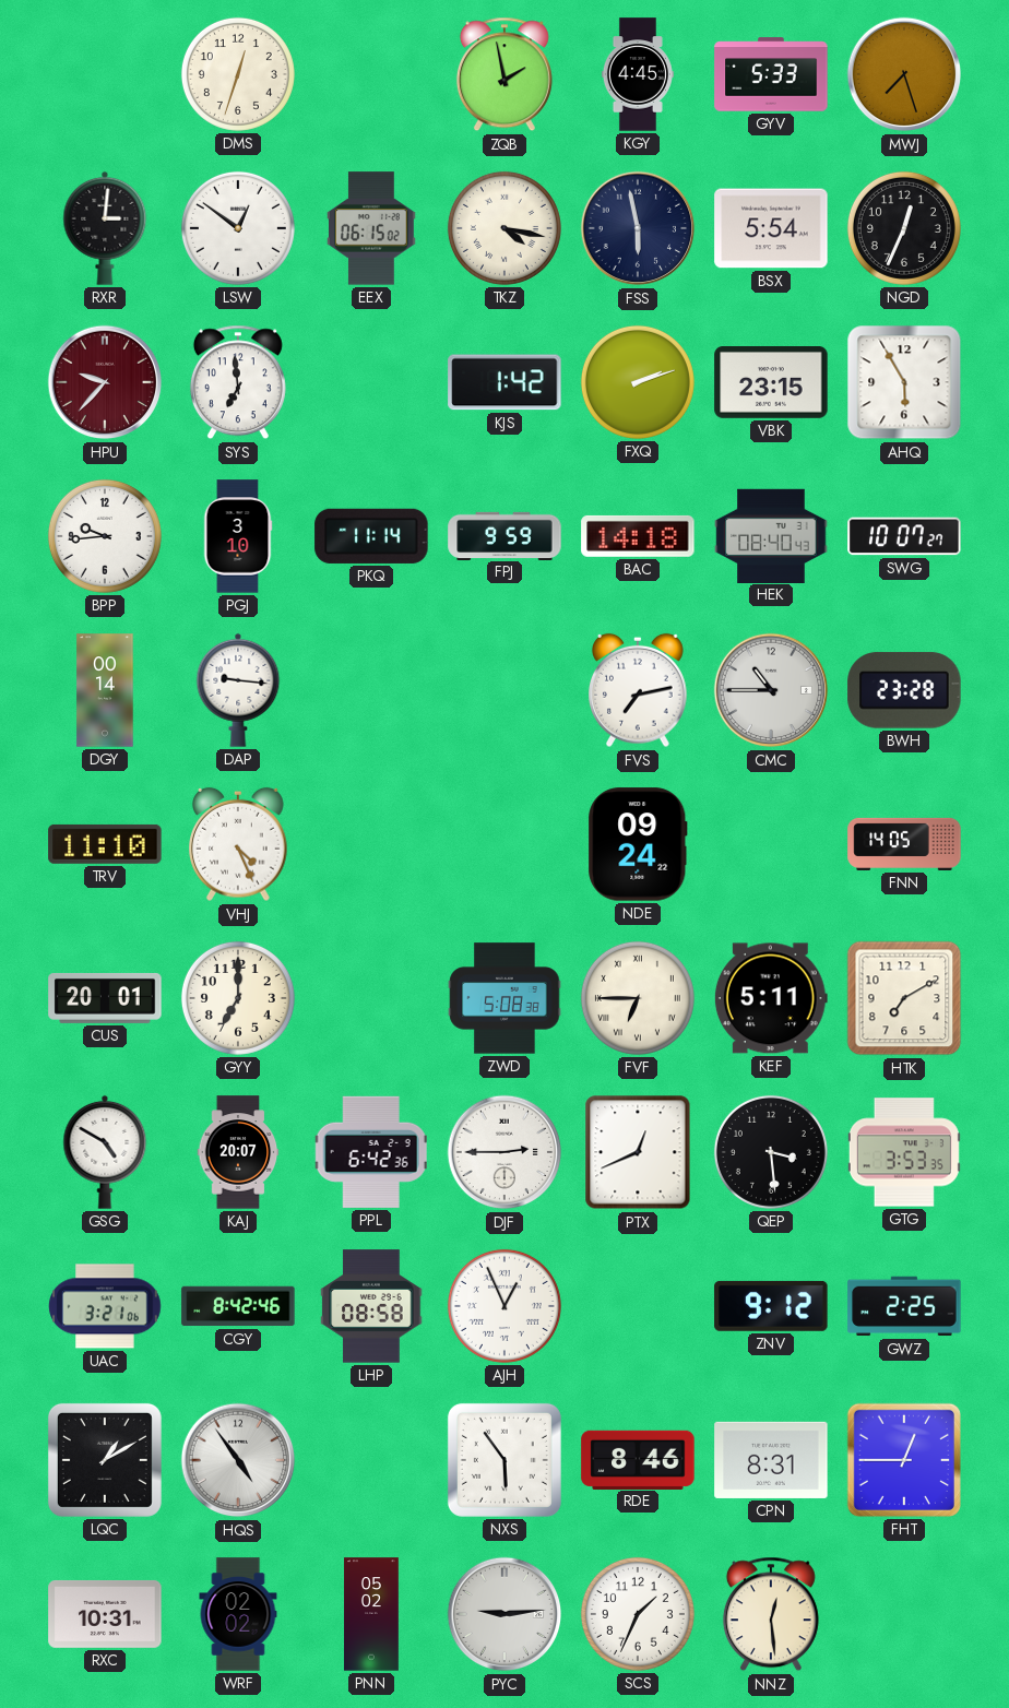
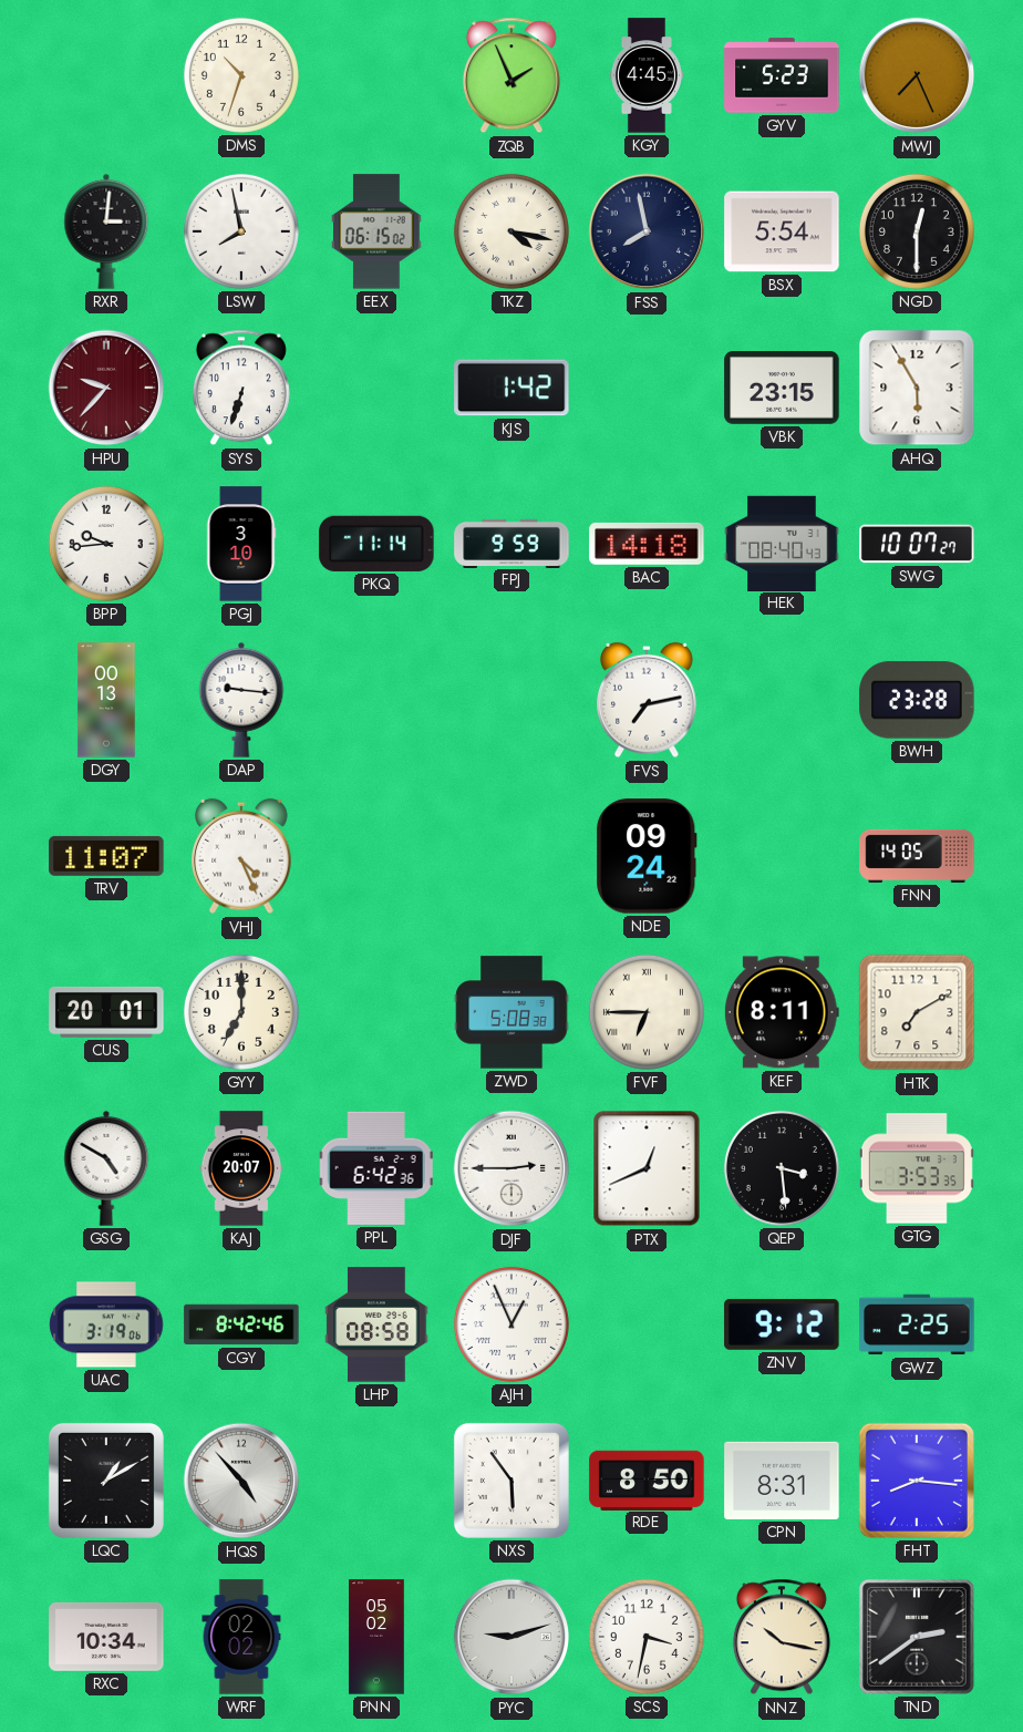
DMS: 12:33 -> 10:33 (241, 75)
ZQB: 1:58 -> 1:56 (512, 75)
GYV: 5:33 -> 5:23 (782, 75)
MWJ: 7:27 -> 7:26 (917, 75)
LSW: 12:51 -> 7:58 (241, 231)
FSS: 5:58 -> 7:58 (647, 231)
NGD: 12:34 -> 12:30 (917, 231)
SYS: 6:59 -> 6:33 (241, 388)
FXQ: 2:12 -> none (638, 382)
DGY: 00:14 -> 00:13 (106, 700)
CMC: 10:45 -> none (771, 690)
TRV: 11:10 -> 11:07 (106, 856)
KEF: 5:11 -> 8:11 (782, 1012)
UAC: 3:21 -> 3:19 (106, 1324)
HQS: 4:54 -> 4:53 (241, 1481)
RDE: 8:46 -> 8:50 (647, 1480)
FHT: 12:45 -> 8:16 (917, 1481)
RXC: 10:31 -> 10:34 (106, 1637)
PYC: 9:14 -> 9:12 (512, 1637)
SCS: 1:34 -> 3:32 (647, 1637)
NNZ: 12:29 -> 10:17 (782, 1637)
TND: none -> 2:39 (917, 1637)
